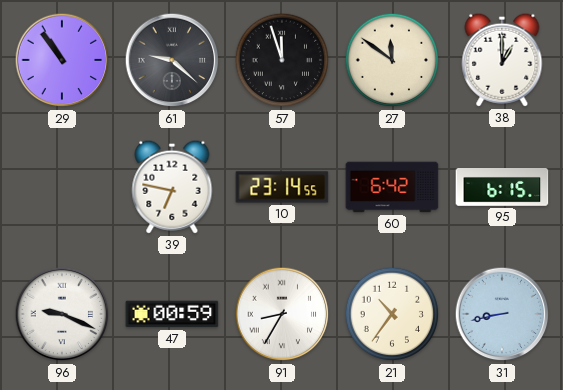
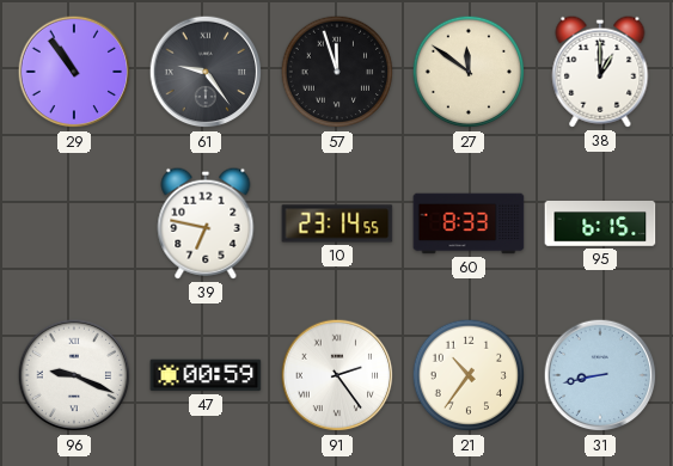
61: 9:22 -> 9:24 (206, 72)
60: 6:42 -> 8:33 (469, 223)
91: 8:35 -> 2:24 (337, 375)
